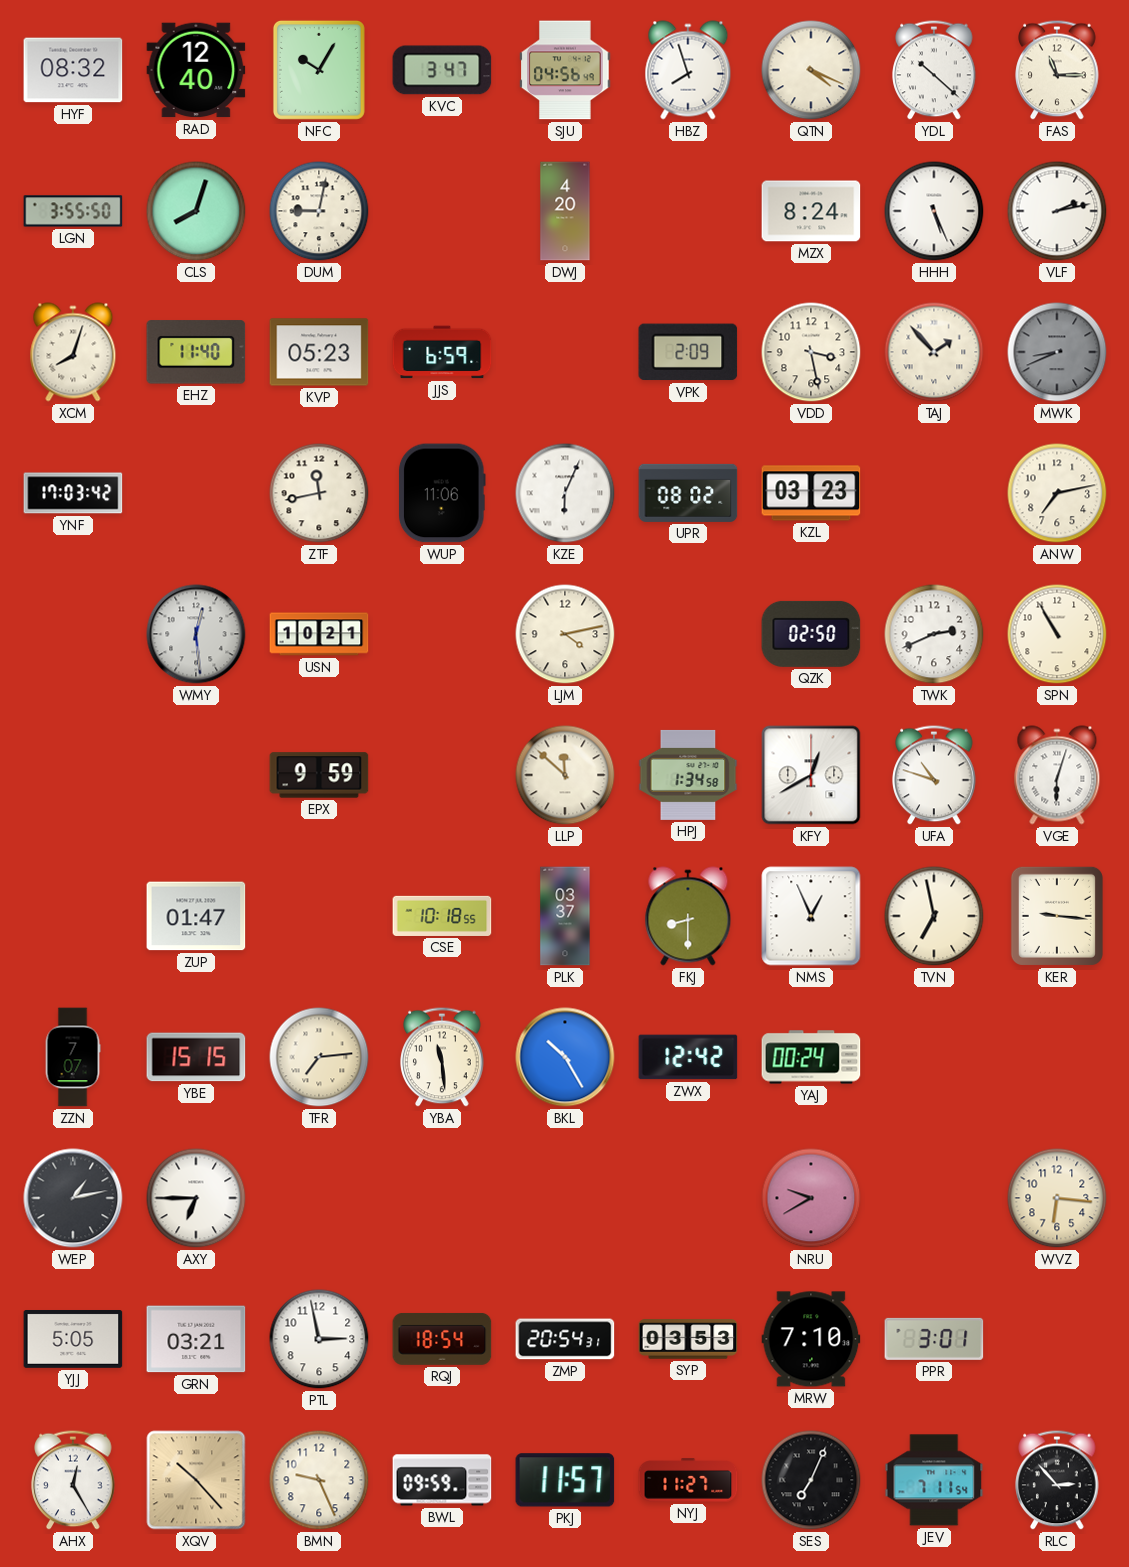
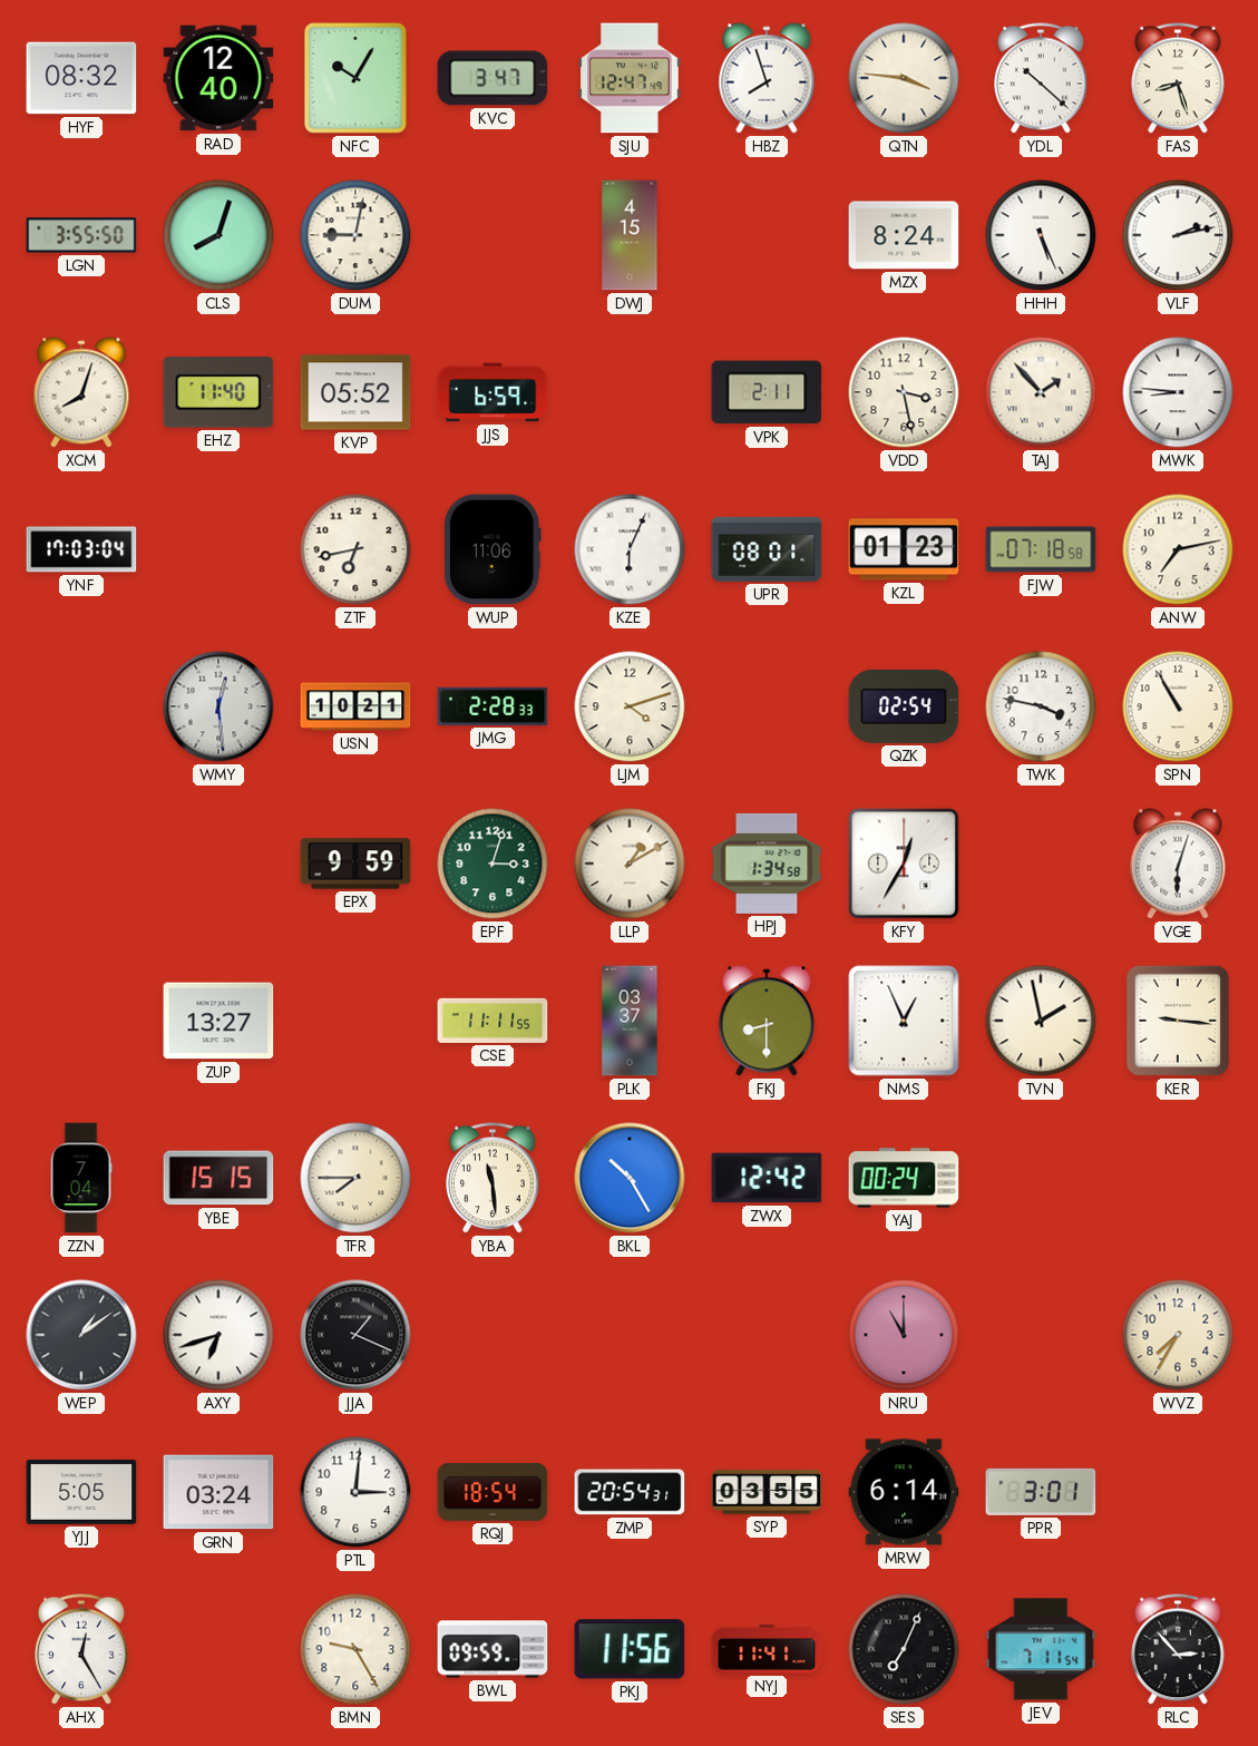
SJU: 04:56 -> 12:47 (630, 78)
QTN: 4:19 -> 3:46 (904, 78)
FAS: 11:15 -> 8:27 (1178, 78)
DWJ: 4:20 -> 4:15 (630, 235)
KVP: 05:23 -> 05:52 (355, 392)
VPK: 2:09 -> 2:11 (767, 392)
MWK: 8:41 -> 8:46 (1178, 392)
MWK dial: grey -> white (1178, 392)
YNF: 17:03:42 -> 17:03:04 (81, 549)
ZTF: 11:43 -> 6:43 (355, 549)
UPR: 08:02 -> 08:01 (767, 549)
KZL: 03:23 -> 01:23 (904, 549)
FJW: none -> 07:18 (1041, 549)
JMG: none -> 2:28 (493, 706)
LJM: 4:13 -> 4:12 (630, 706)
QZK: 02:50 -> 02:54 (904, 706)
TWK: 2:41 -> 3:47 (1041, 706)
EPF: none -> 3:03 (493, 864)
LLP: 11:52 -> 1:10 (630, 864)
KFY: 12:40 -> 12:35 (904, 864)
UFA: 10:48 -> none (934, 775)
ZUP: 01:47 -> 13:27 (218, 1021)
CSE: 10:18 -> 11:11 (493, 1021)
TVN: 6:58 -> 1:58 (1041, 1021)
ZZN: 7:07 -> 7:04 (81, 1178)
TFR: 7:14 -> 7:45 (355, 1178)
WEP: 1:13 -> 1:09 (81, 1335)
AXY: 6:45 -> 6:42 (218, 1335)
JJA: none -> 1:19 (355, 1335)
NRU: 9:40 -> 11:00 (904, 1335)
WVZ: 6:16 -> 7:35 (1178, 1335)
GRN: 03:21 -> 03:24 (218, 1492)
PTL: 2:58 -> 3:01 (355, 1492)
SYP: 03:53 -> 03:55 (767, 1492)
MRW: 7:10 -> 6:14 (904, 1492)
XQV: 10:23 -> none (196, 1480)
BMN: 9:26 -> 9:25 (355, 1649)
PKJ: 11:57 -> 11:56 (630, 1649)
NYJ: 11:27 -> 11:41 (767, 1649)
